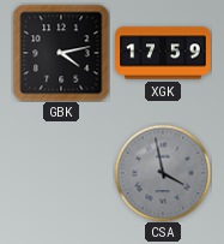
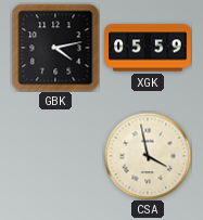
XGK: 17:59 -> 05:59 (148, 48)
CSA dial: grey -> cream (148, 156)
